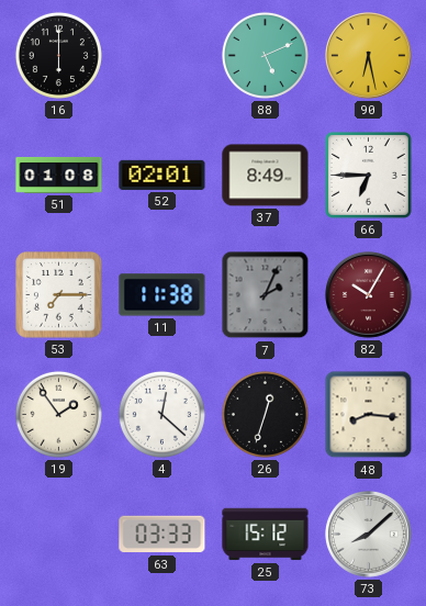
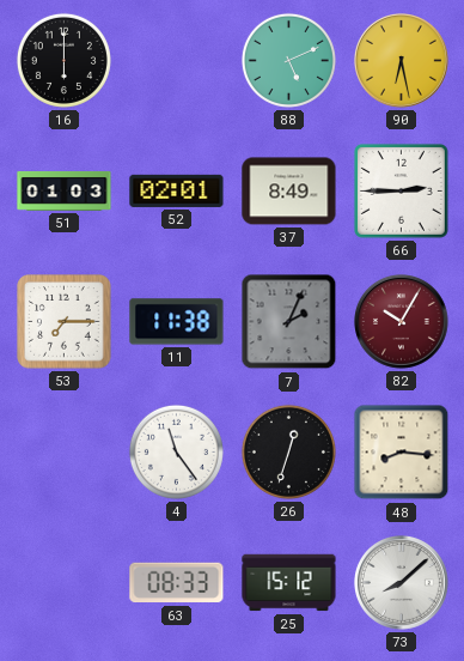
51: 01:08 -> 01:03 (65, 190)
66: 6:45 -> 2:45 (401, 190)
19: 1:54 -> none (58, 414)
4: 12:22 -> 11:24 (176, 451)
63: 03:33 -> 08:33 (177, 583)
